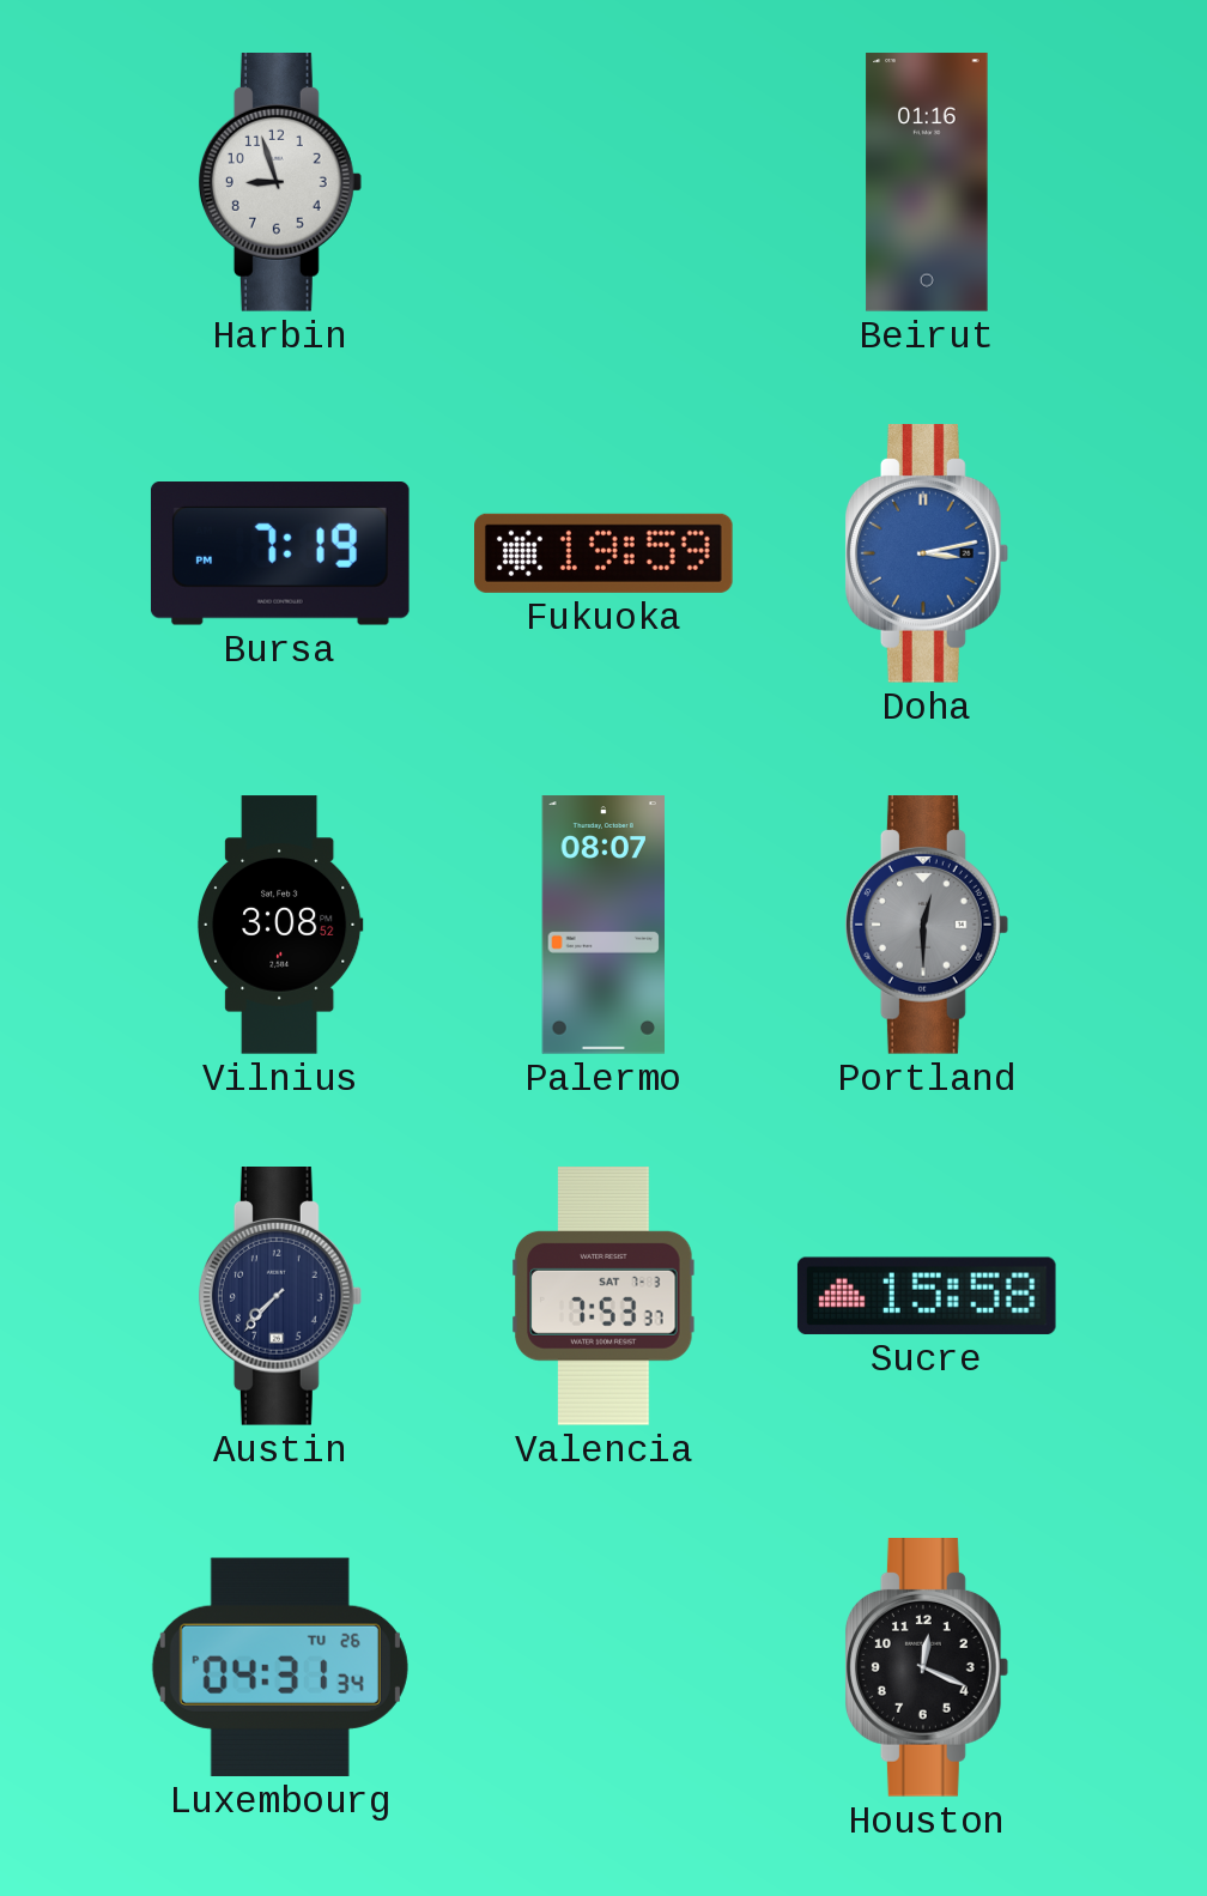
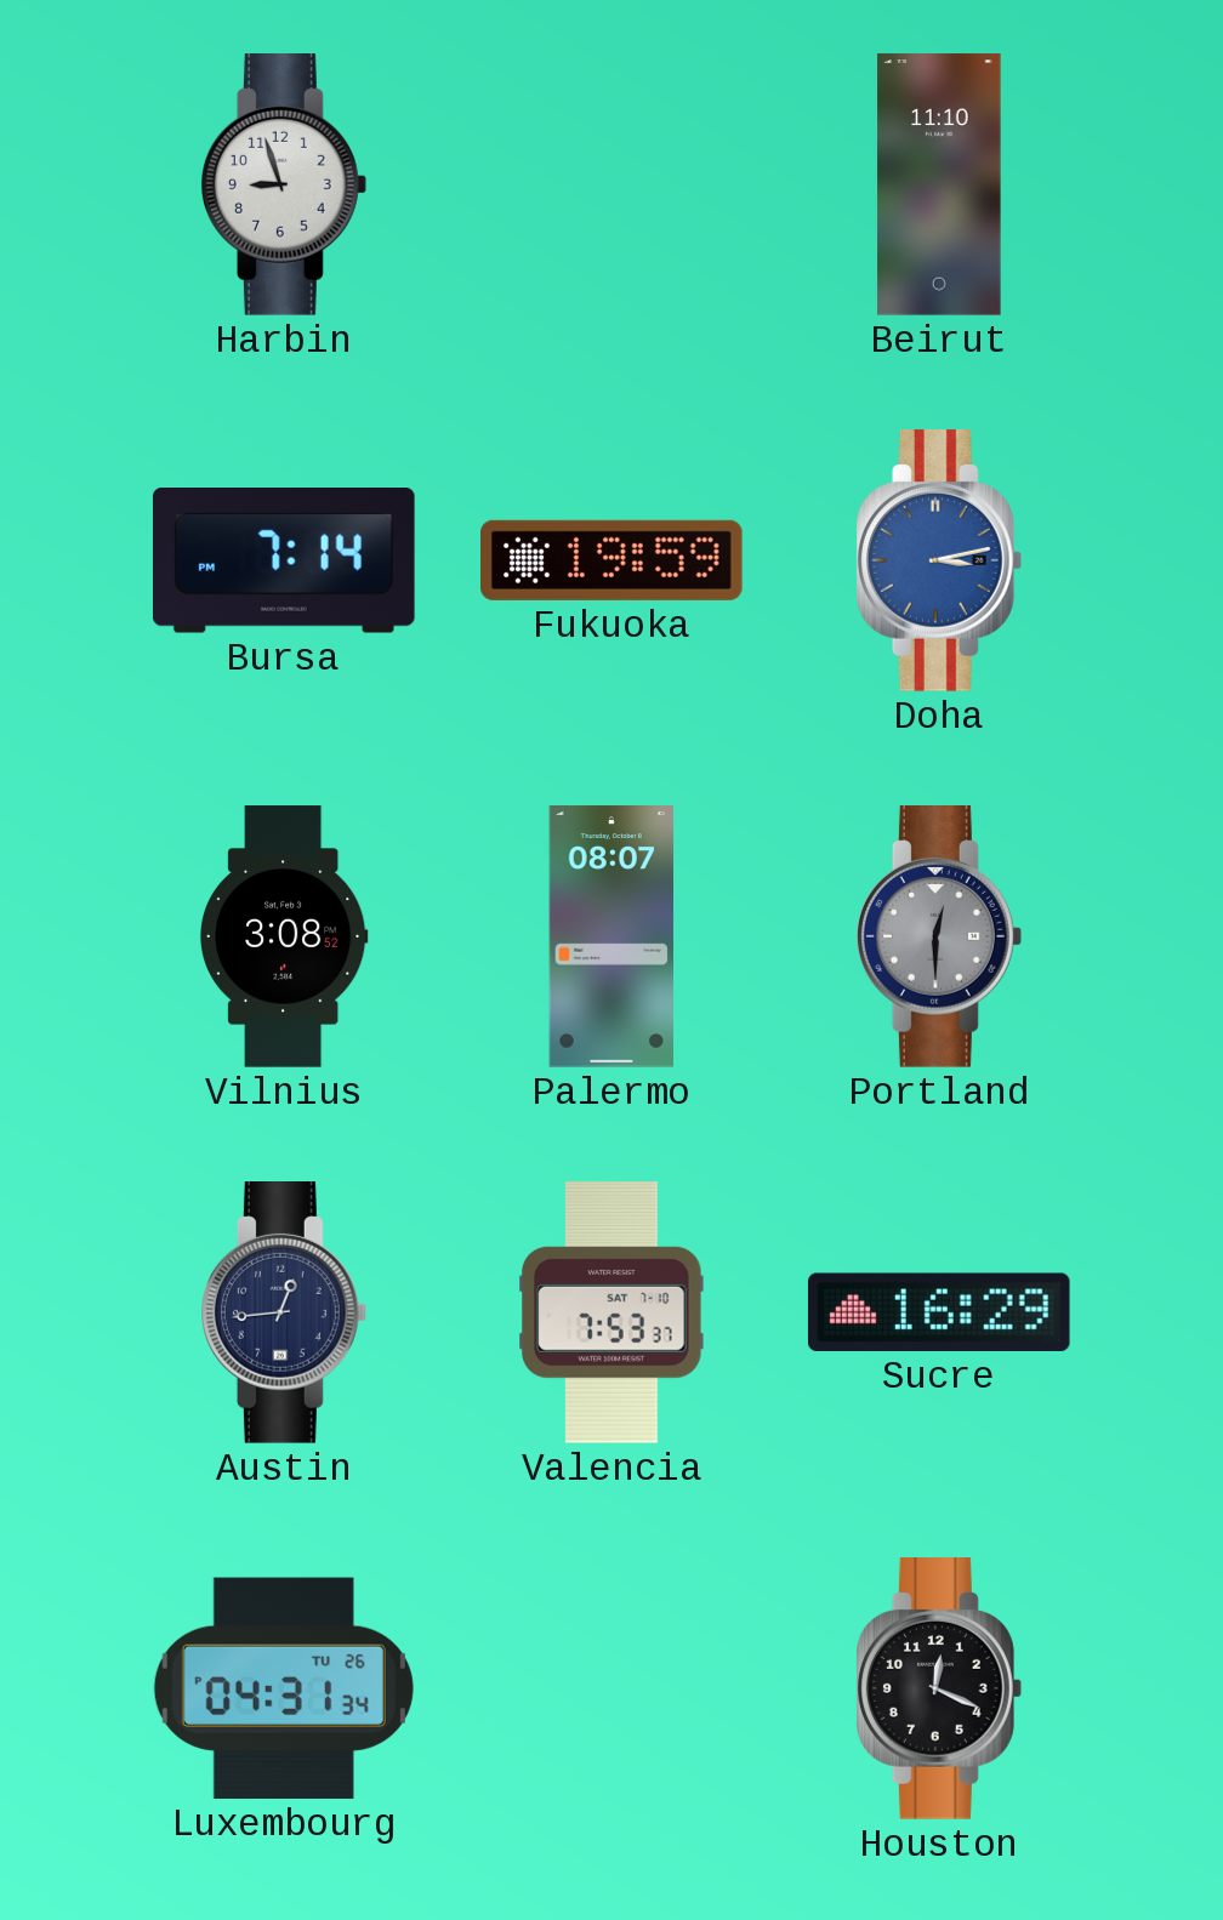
Beirut: 01:16 -> 11:10 (939, 184)
Bursa: 7:19 -> 7:14 (284, 562)
Austin: 7:37 -> 12:44 (284, 1314)
Valencia date: SAT 7-3 -> SAT 7-10 (611, 1314)
Sucre: 15:58 -> 16:29 (939, 1312)
